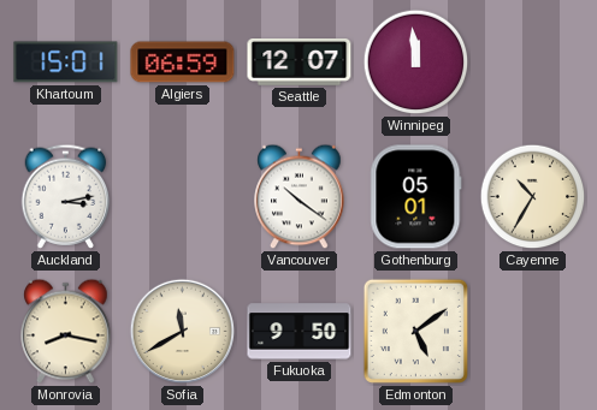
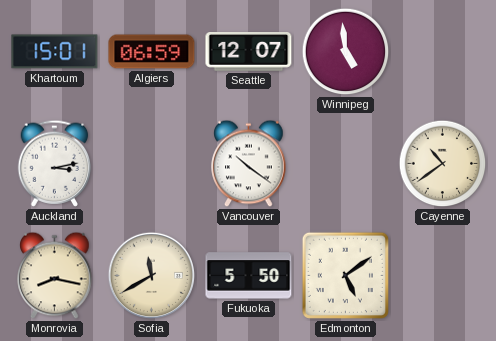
Winnipeg: 11:59 -> 4:59 (346, 52)
Gothenburg: 05:01 -> none (416, 197)
Cayenne: 10:35 -> 10:39 (443, 164)
Fukuoka: 9:50 -> 5:50 (249, 276)
